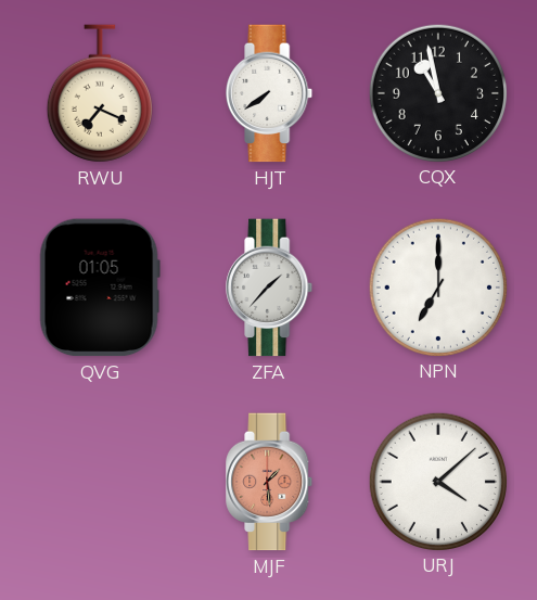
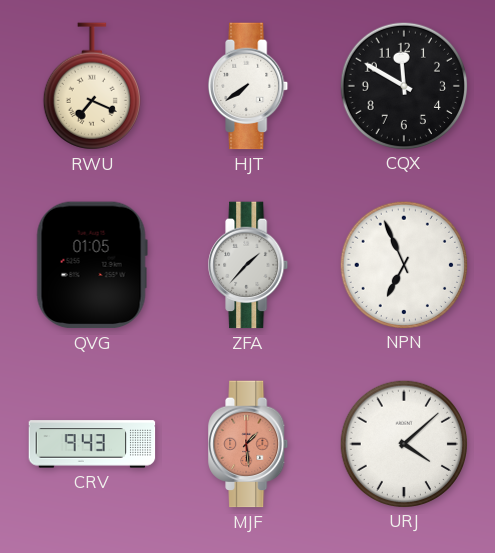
CQX: 10:58 -> 11:50 (403, 85)
NPN: 7:00 -> 6:56 (403, 264)
CRV: none -> 9:43 (92, 444)
